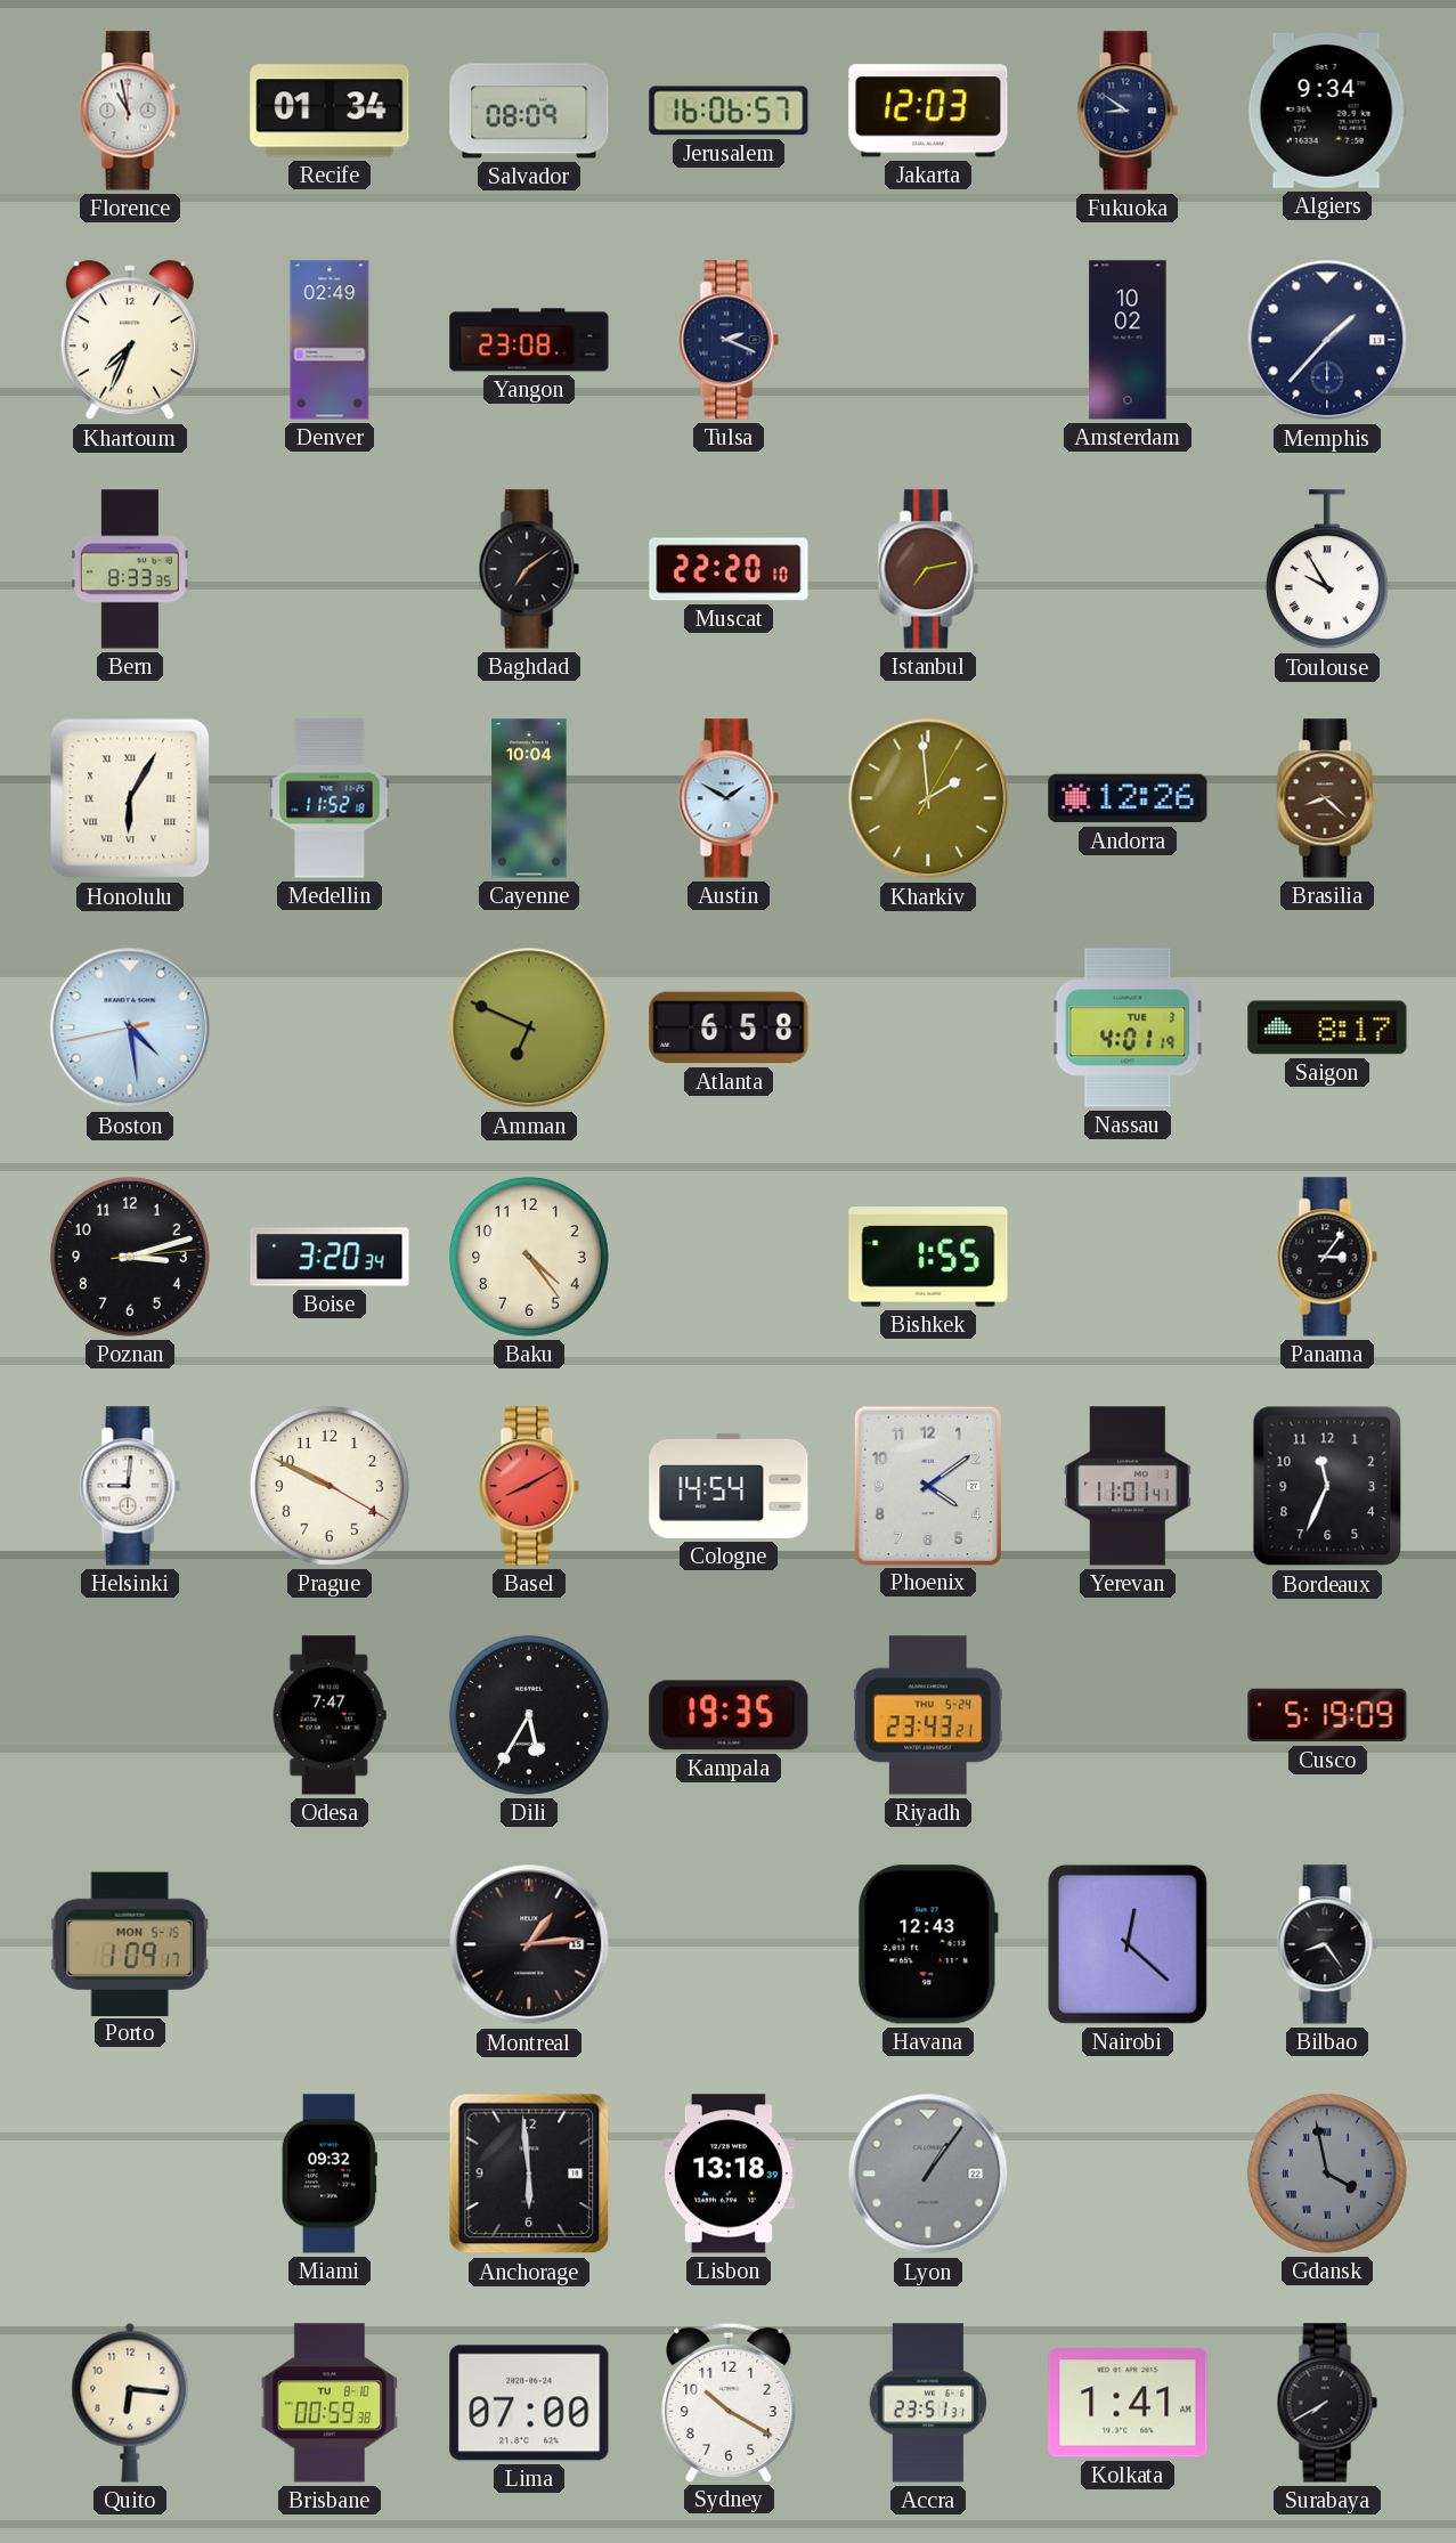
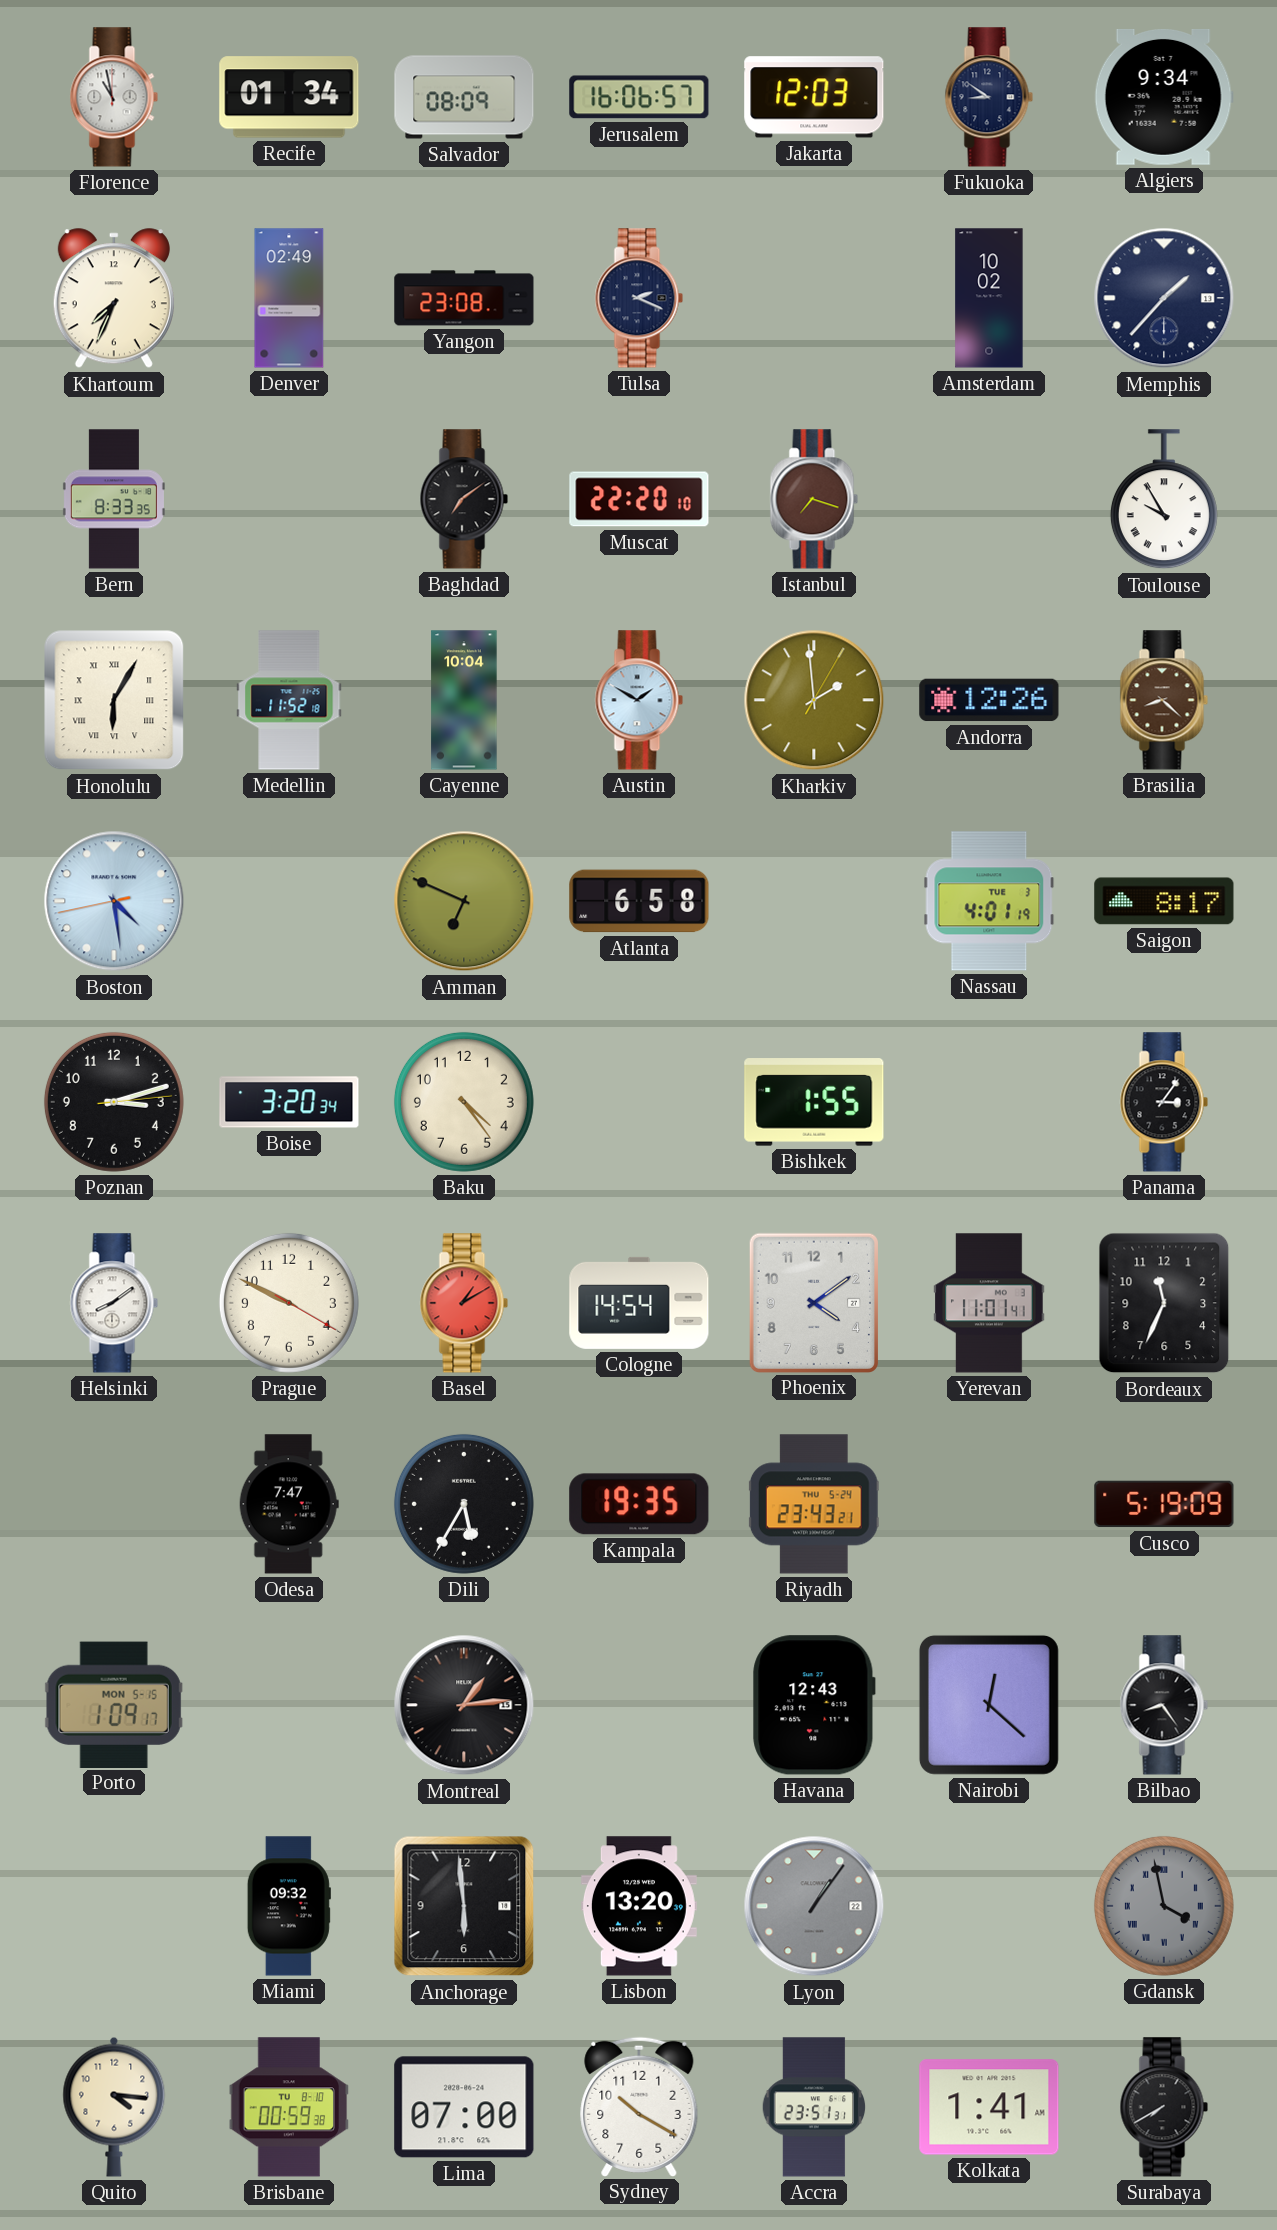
Istanbul: 7:13 -> 7:18 (814, 499)
Helsinki: 9:01 -> 8:09 (114, 1303)
Basel: 8:10 -> 1:10 (464, 1303)
Lisbon: 13:18 -> 13:20 (639, 1906)
Quito: 6:16 -> 4:16 (114, 2107)
